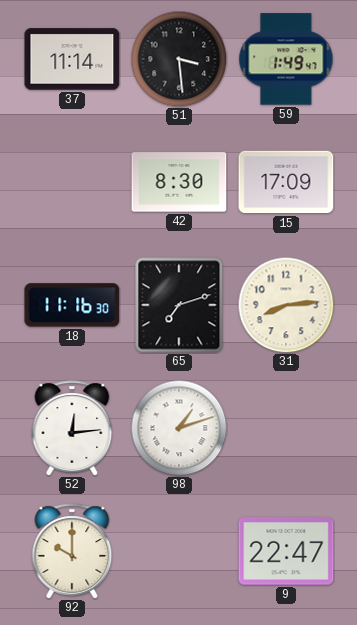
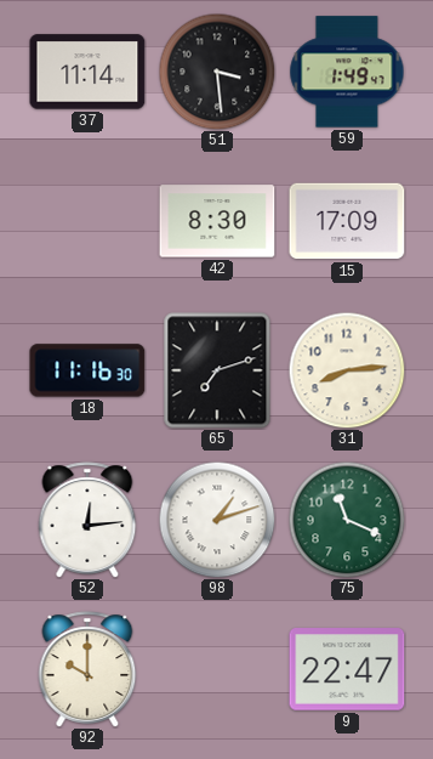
75: none -> 11:19 (347, 520)
